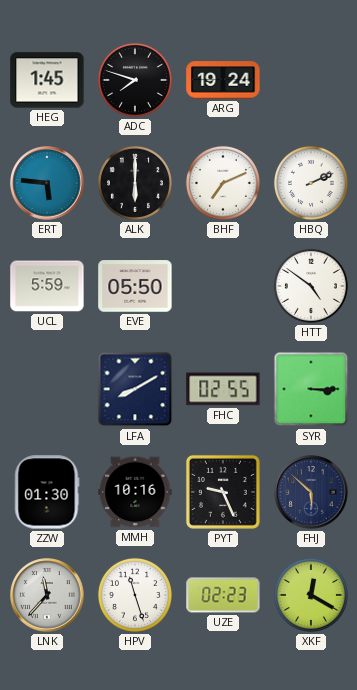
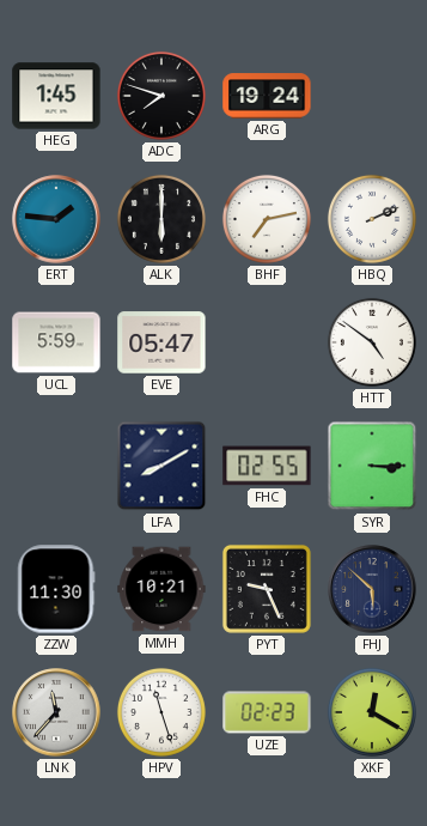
ERT: 5:46 -> 1:46 (56, 219)
BHF: 7:11 -> 7:13 (267, 219)
EVE: 05:50 -> 05:47 (161, 342)
ZZW: 01:30 -> 11:30 (56, 589)
MMH: 10:16 -> 10:21 (161, 589)
